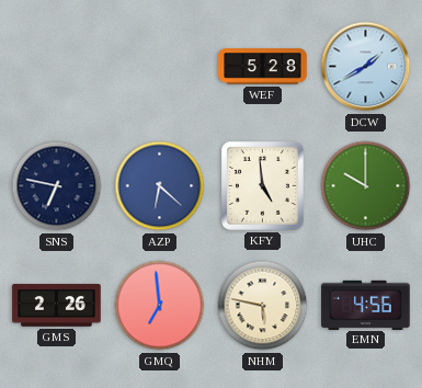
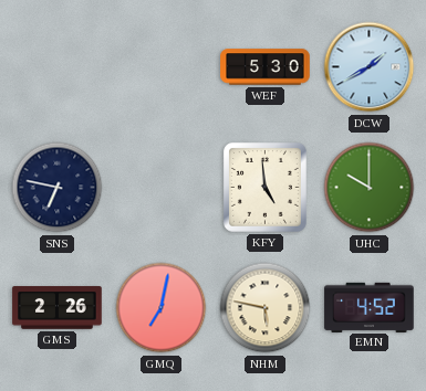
WEF: 5:28 -> 5:30 (266, 67)
AZP: 6:22 -> none (160, 186)
GMQ: 6:59 -> 7:02 (162, 308)
EMN: 4:56 -> 4:52 (370, 307)
